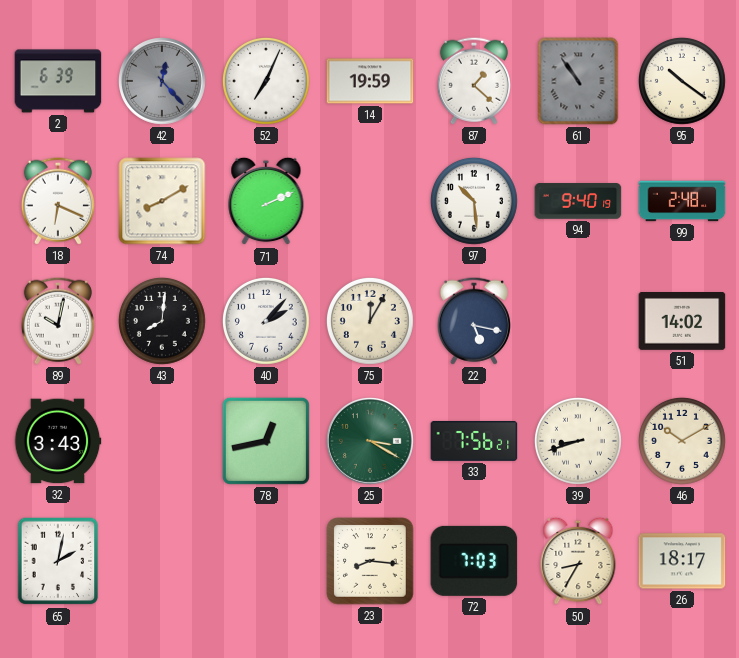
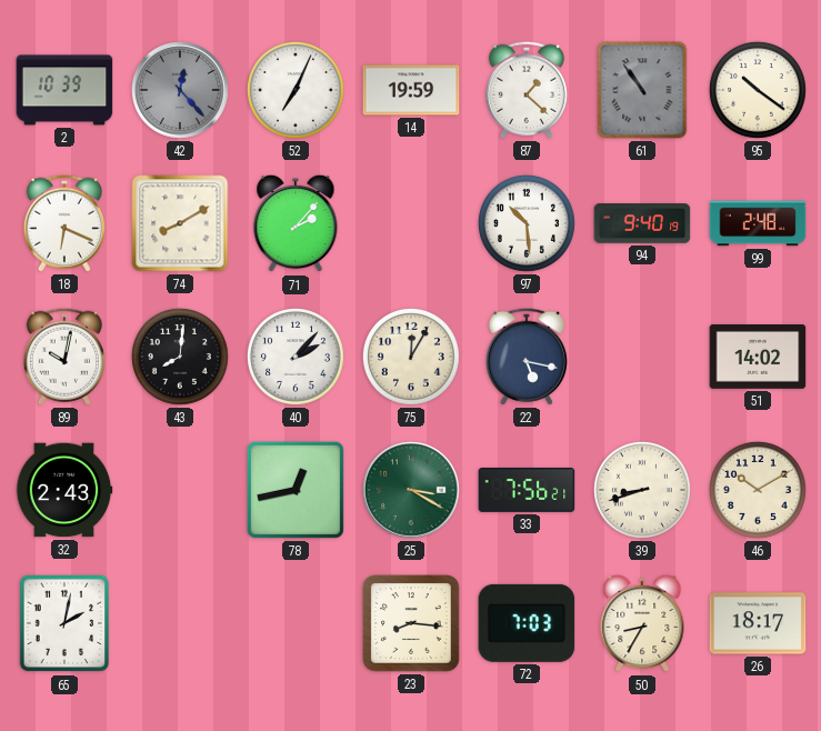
2: 6:39 -> 10:39 (64, 90)
71: 2:11 -> 2:07 (296, 223)
32: 3:43 -> 2:43 (64, 490)
